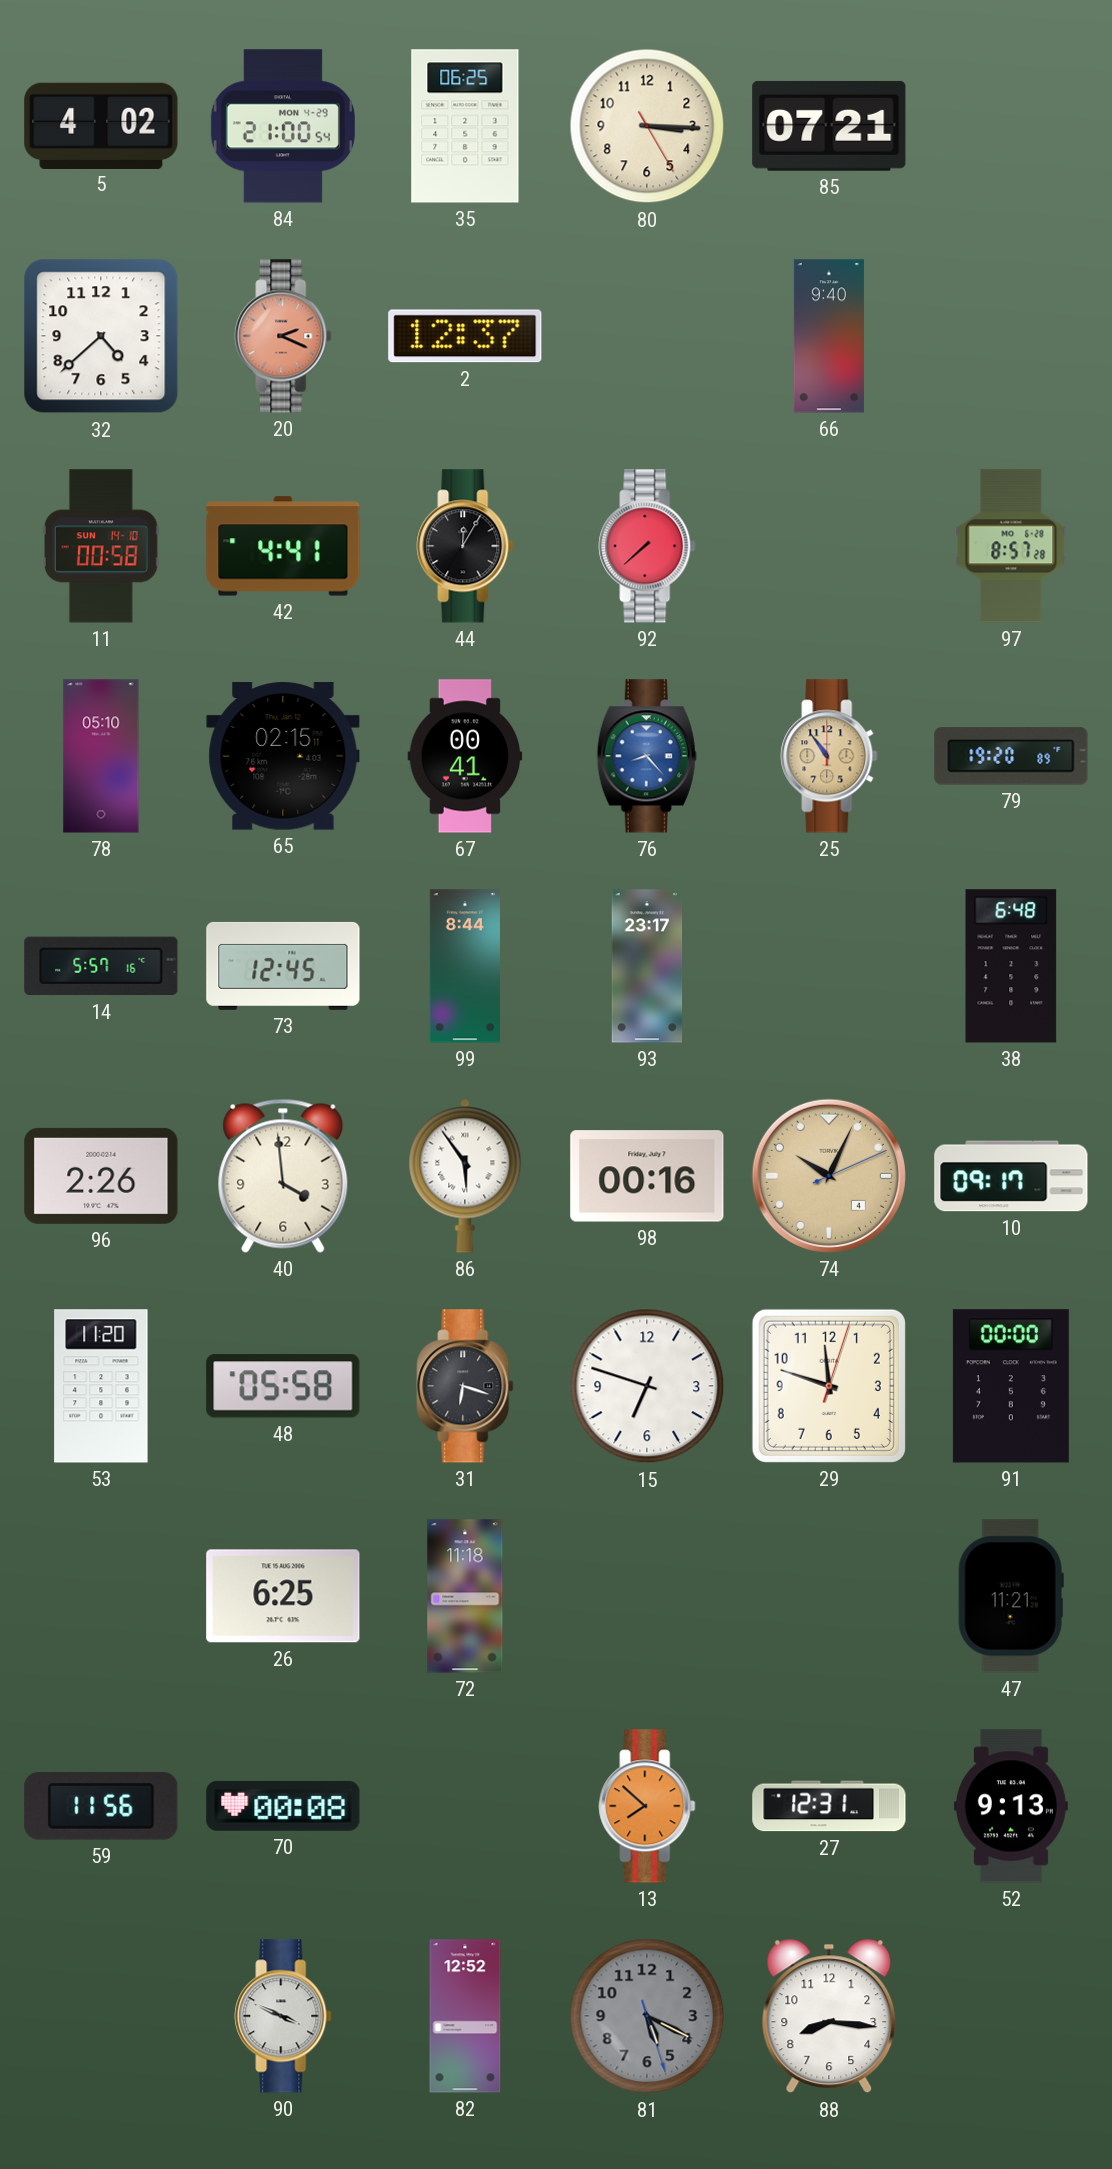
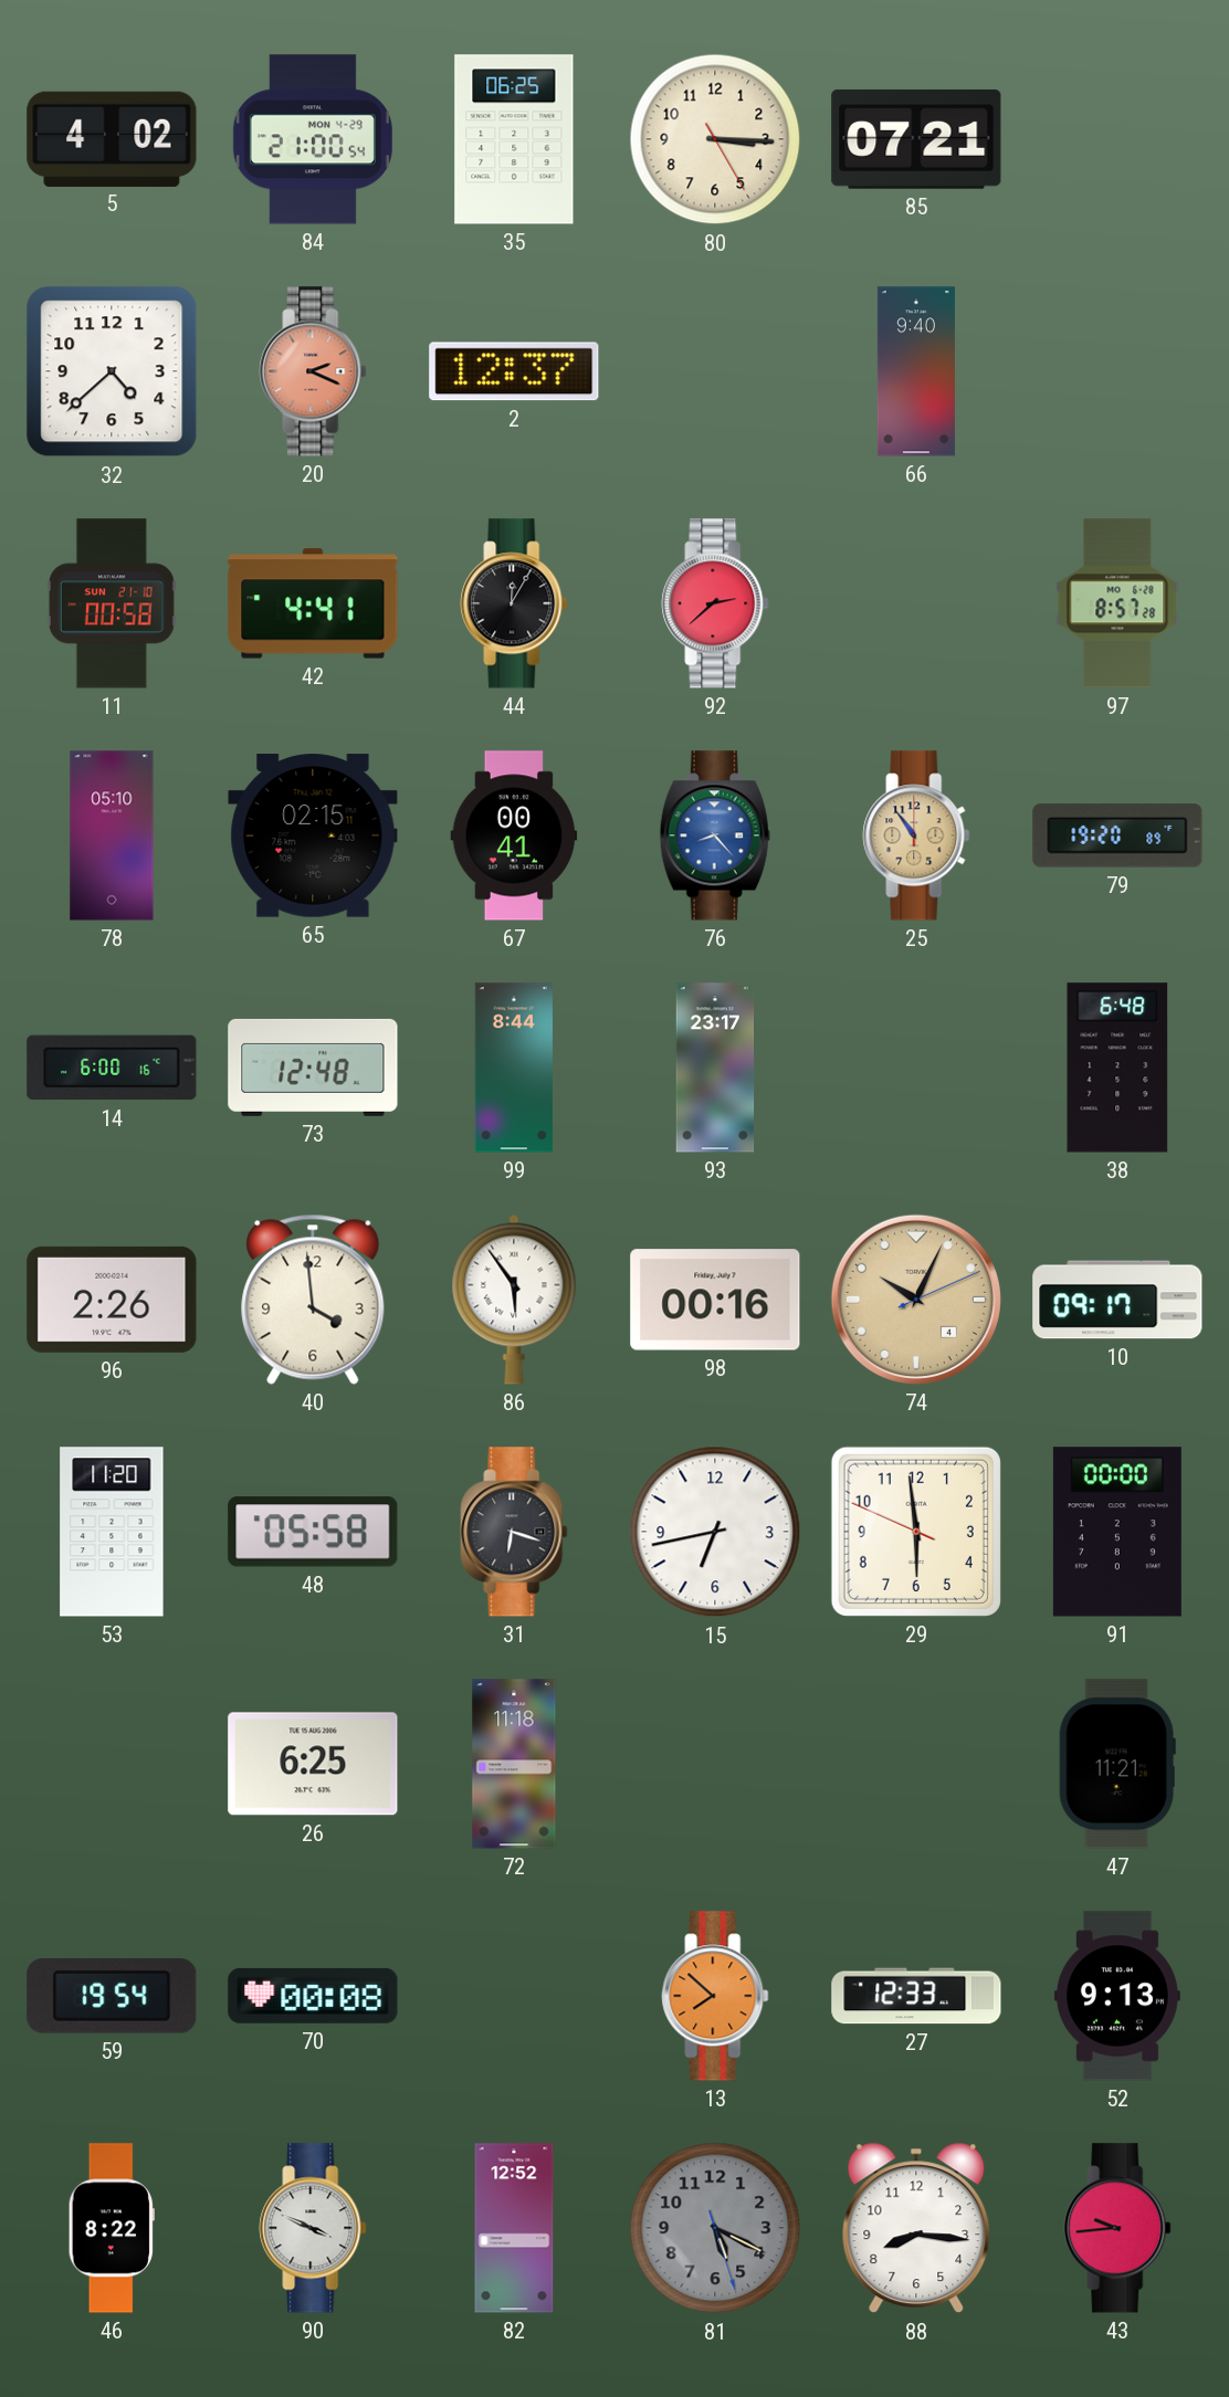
11 date: SUN 14-10 -> SUN 21-10 (112, 603)
92: 7:38 -> 2:38 (715, 603)
14: 5:57 -> 6:00 (112, 1068)
73: 12:45 -> 12:48 (313, 1068)
15: 6:48 -> 6:43 (715, 1532)
29: 11:48 -> 5:58 (916, 1532)
59: 11:56 -> 19:54 (112, 1996)
27: 12:31 -> 12:33 (916, 1996)
46: none -> 8:22 (112, 2228)
43: none -> 9:44 (1117, 2228)
